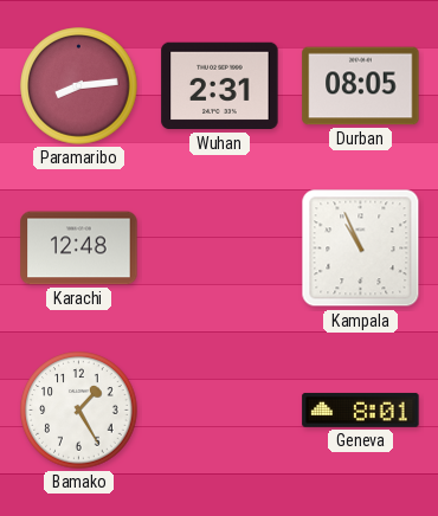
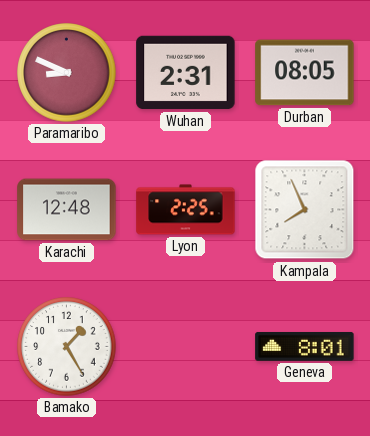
Paramaribo: 8:14 -> 8:49 (67, 73)
Lyon: none -> 2:25 (186, 210)
Kampala: 10:56 -> 7:56 (305, 210)
